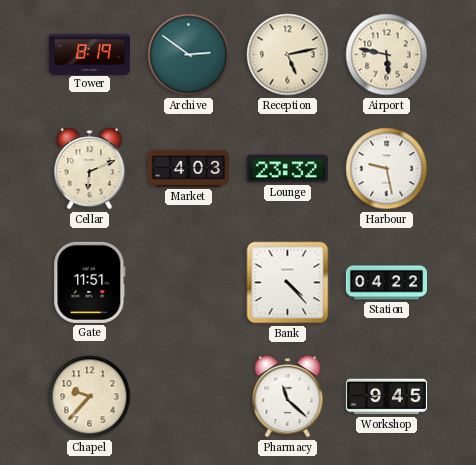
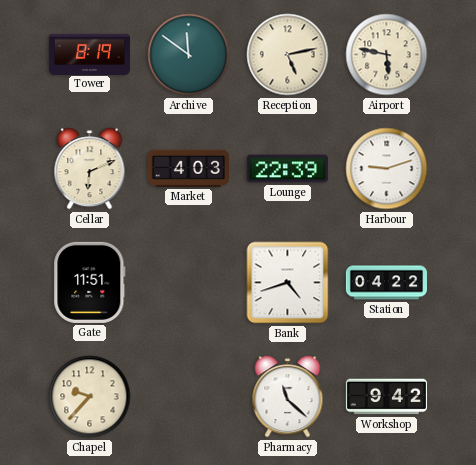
Archive: 2:51 -> 11:51 (189, 55)
Lounge: 23:32 -> 22:39 (287, 169)
Harbour: 9:28 -> 9:12 (387, 169)
Bank: 4:23 -> 4:42 (288, 283)
Workshop: 9:45 -> 9:42 (386, 397)
